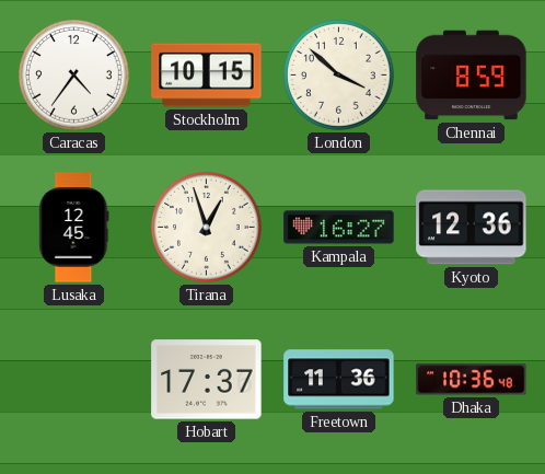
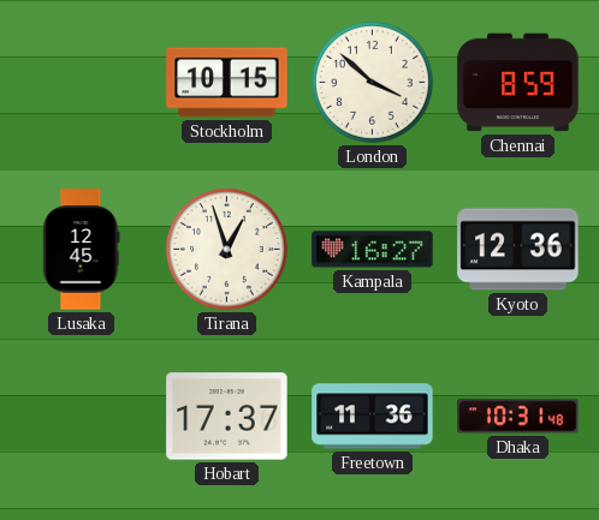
Caracas: 4:36 -> none (74, 76)
Dhaka: 10:36 -> 10:31 (518, 417)
